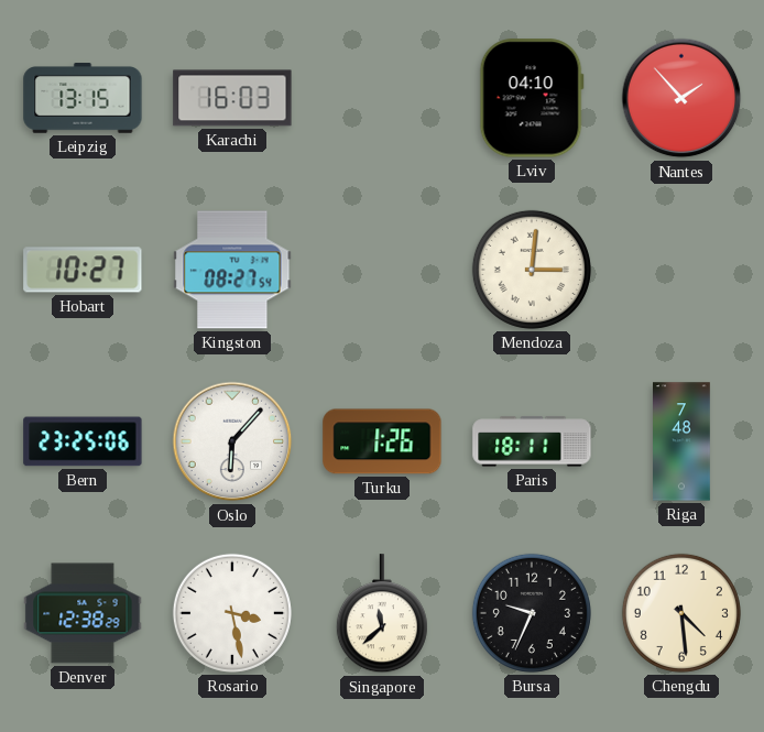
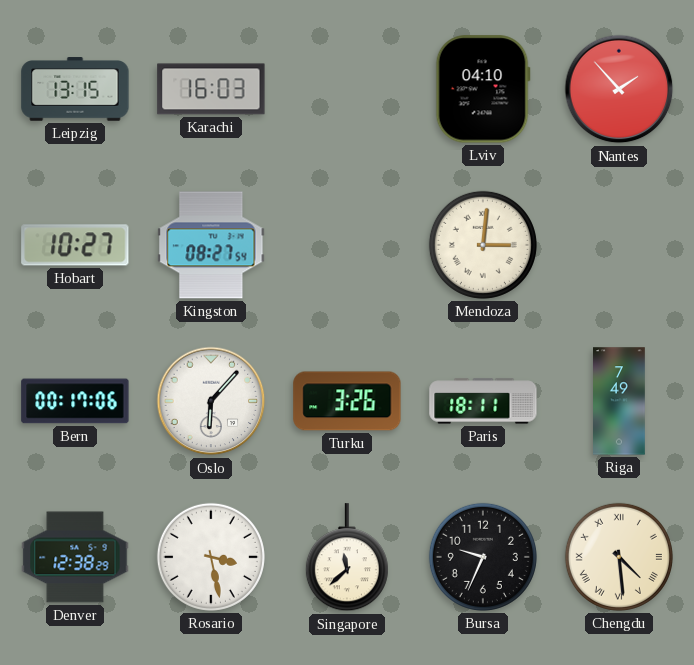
Bern: 23:25 -> 00:17 (75, 401)
Turku: 1:26 -> 3:26 (347, 401)
Riga: 7:48 -> 7:49 (620, 401)
Chengdu numerals: Arabic -> Roman (619, 557)
